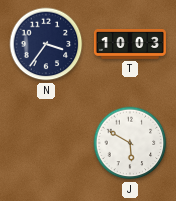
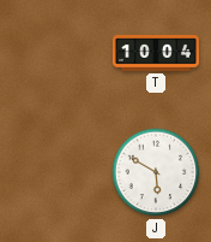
N: 3:36 -> none (46, 44)
T: 10:03 -> 10:04 (156, 53)
